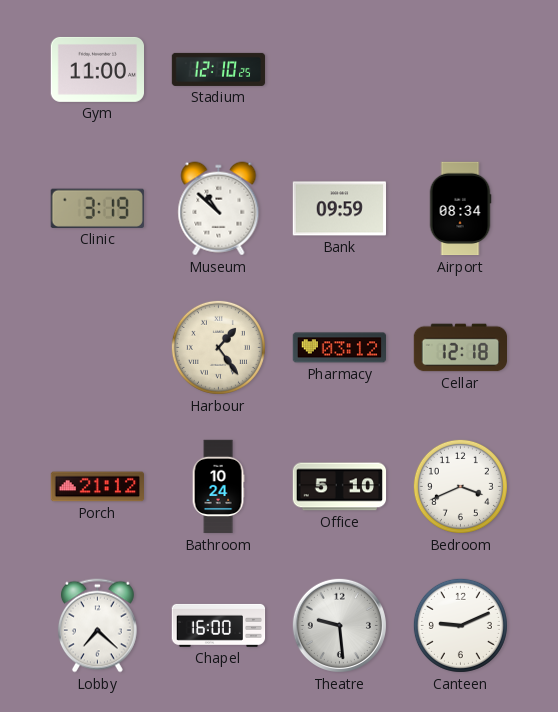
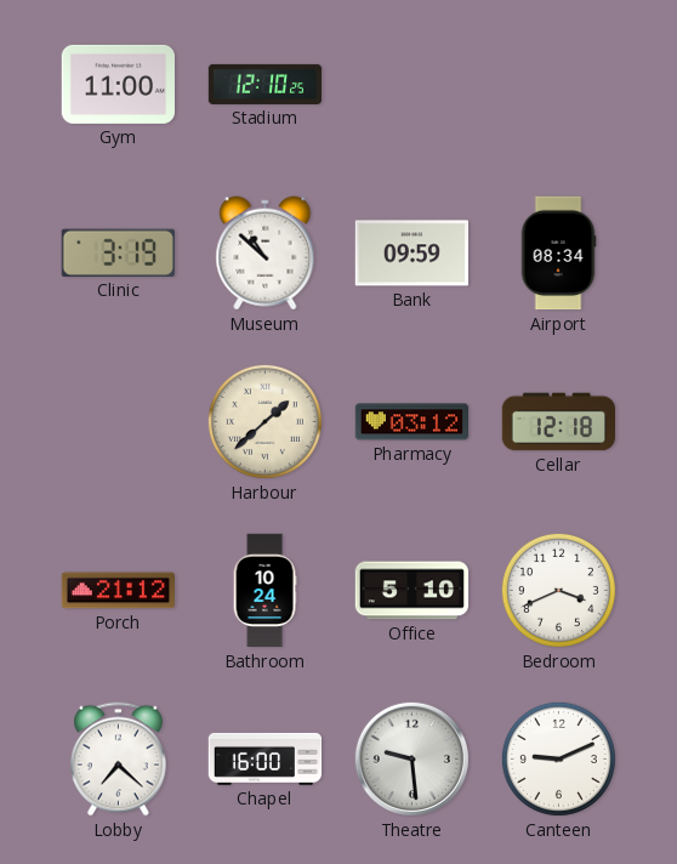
Harbour: 1:24 -> 1:38 (264, 421)
